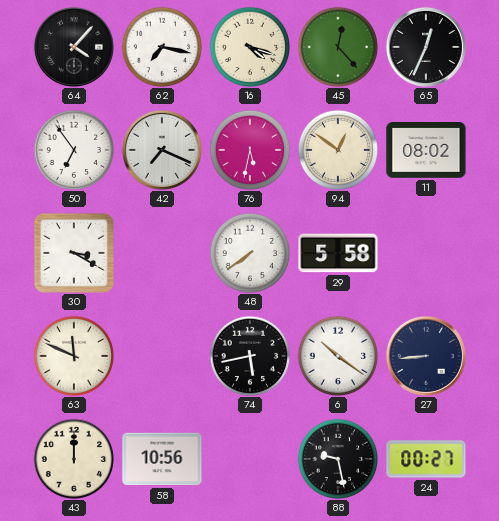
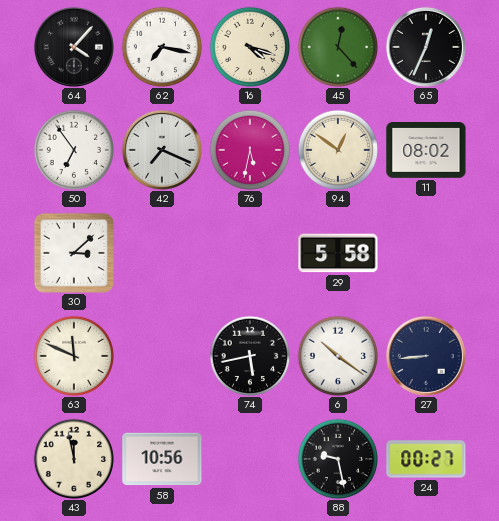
30: 3:20 -> 3:08 (74, 253)
48: 7:39 -> none (249, 252)
43: 12:00 -> 11:58 (73, 458)
